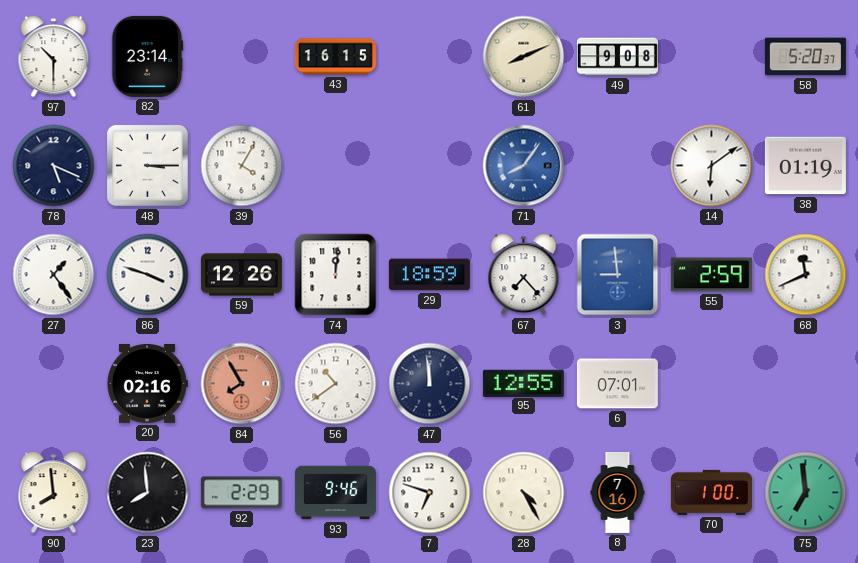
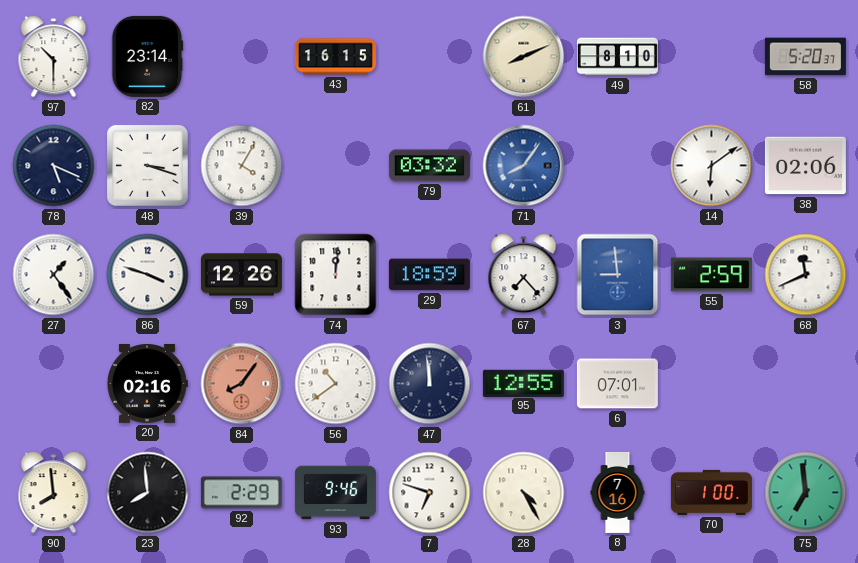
49: 9:08 -> 8:10 (617, 57)
48: 3:15 -> 3:18 (147, 165)
79: none -> 03:32 (429, 166)
38: 01:19 -> 02:06 (805, 166)
84: 7:55 -> 8:06 (242, 384)
